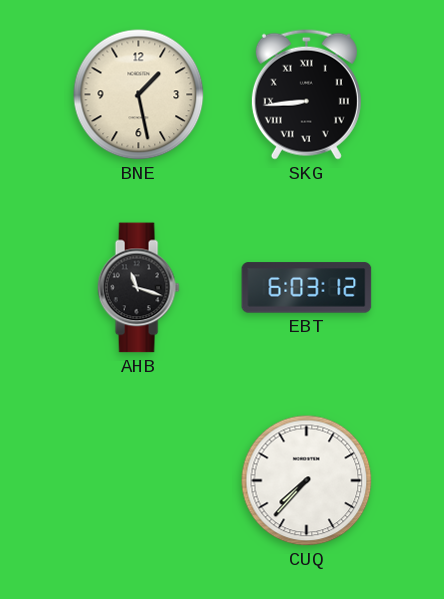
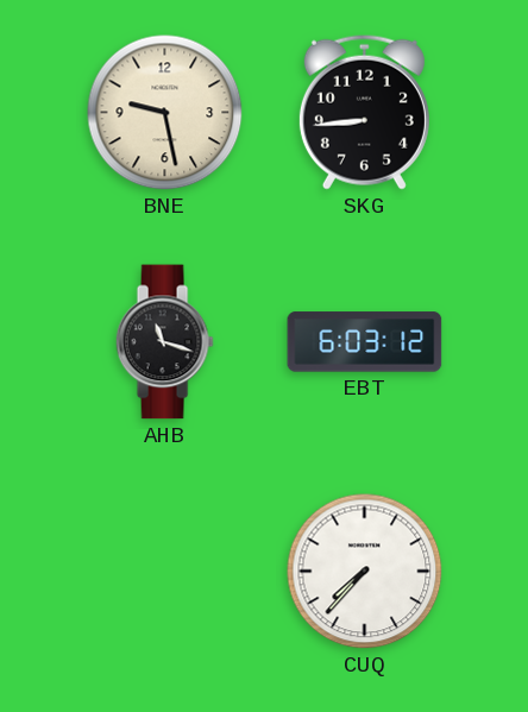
BNE: 1:28 -> 9:28 (165, 113)
SKG numerals: Roman -> Arabic (364, 112)
